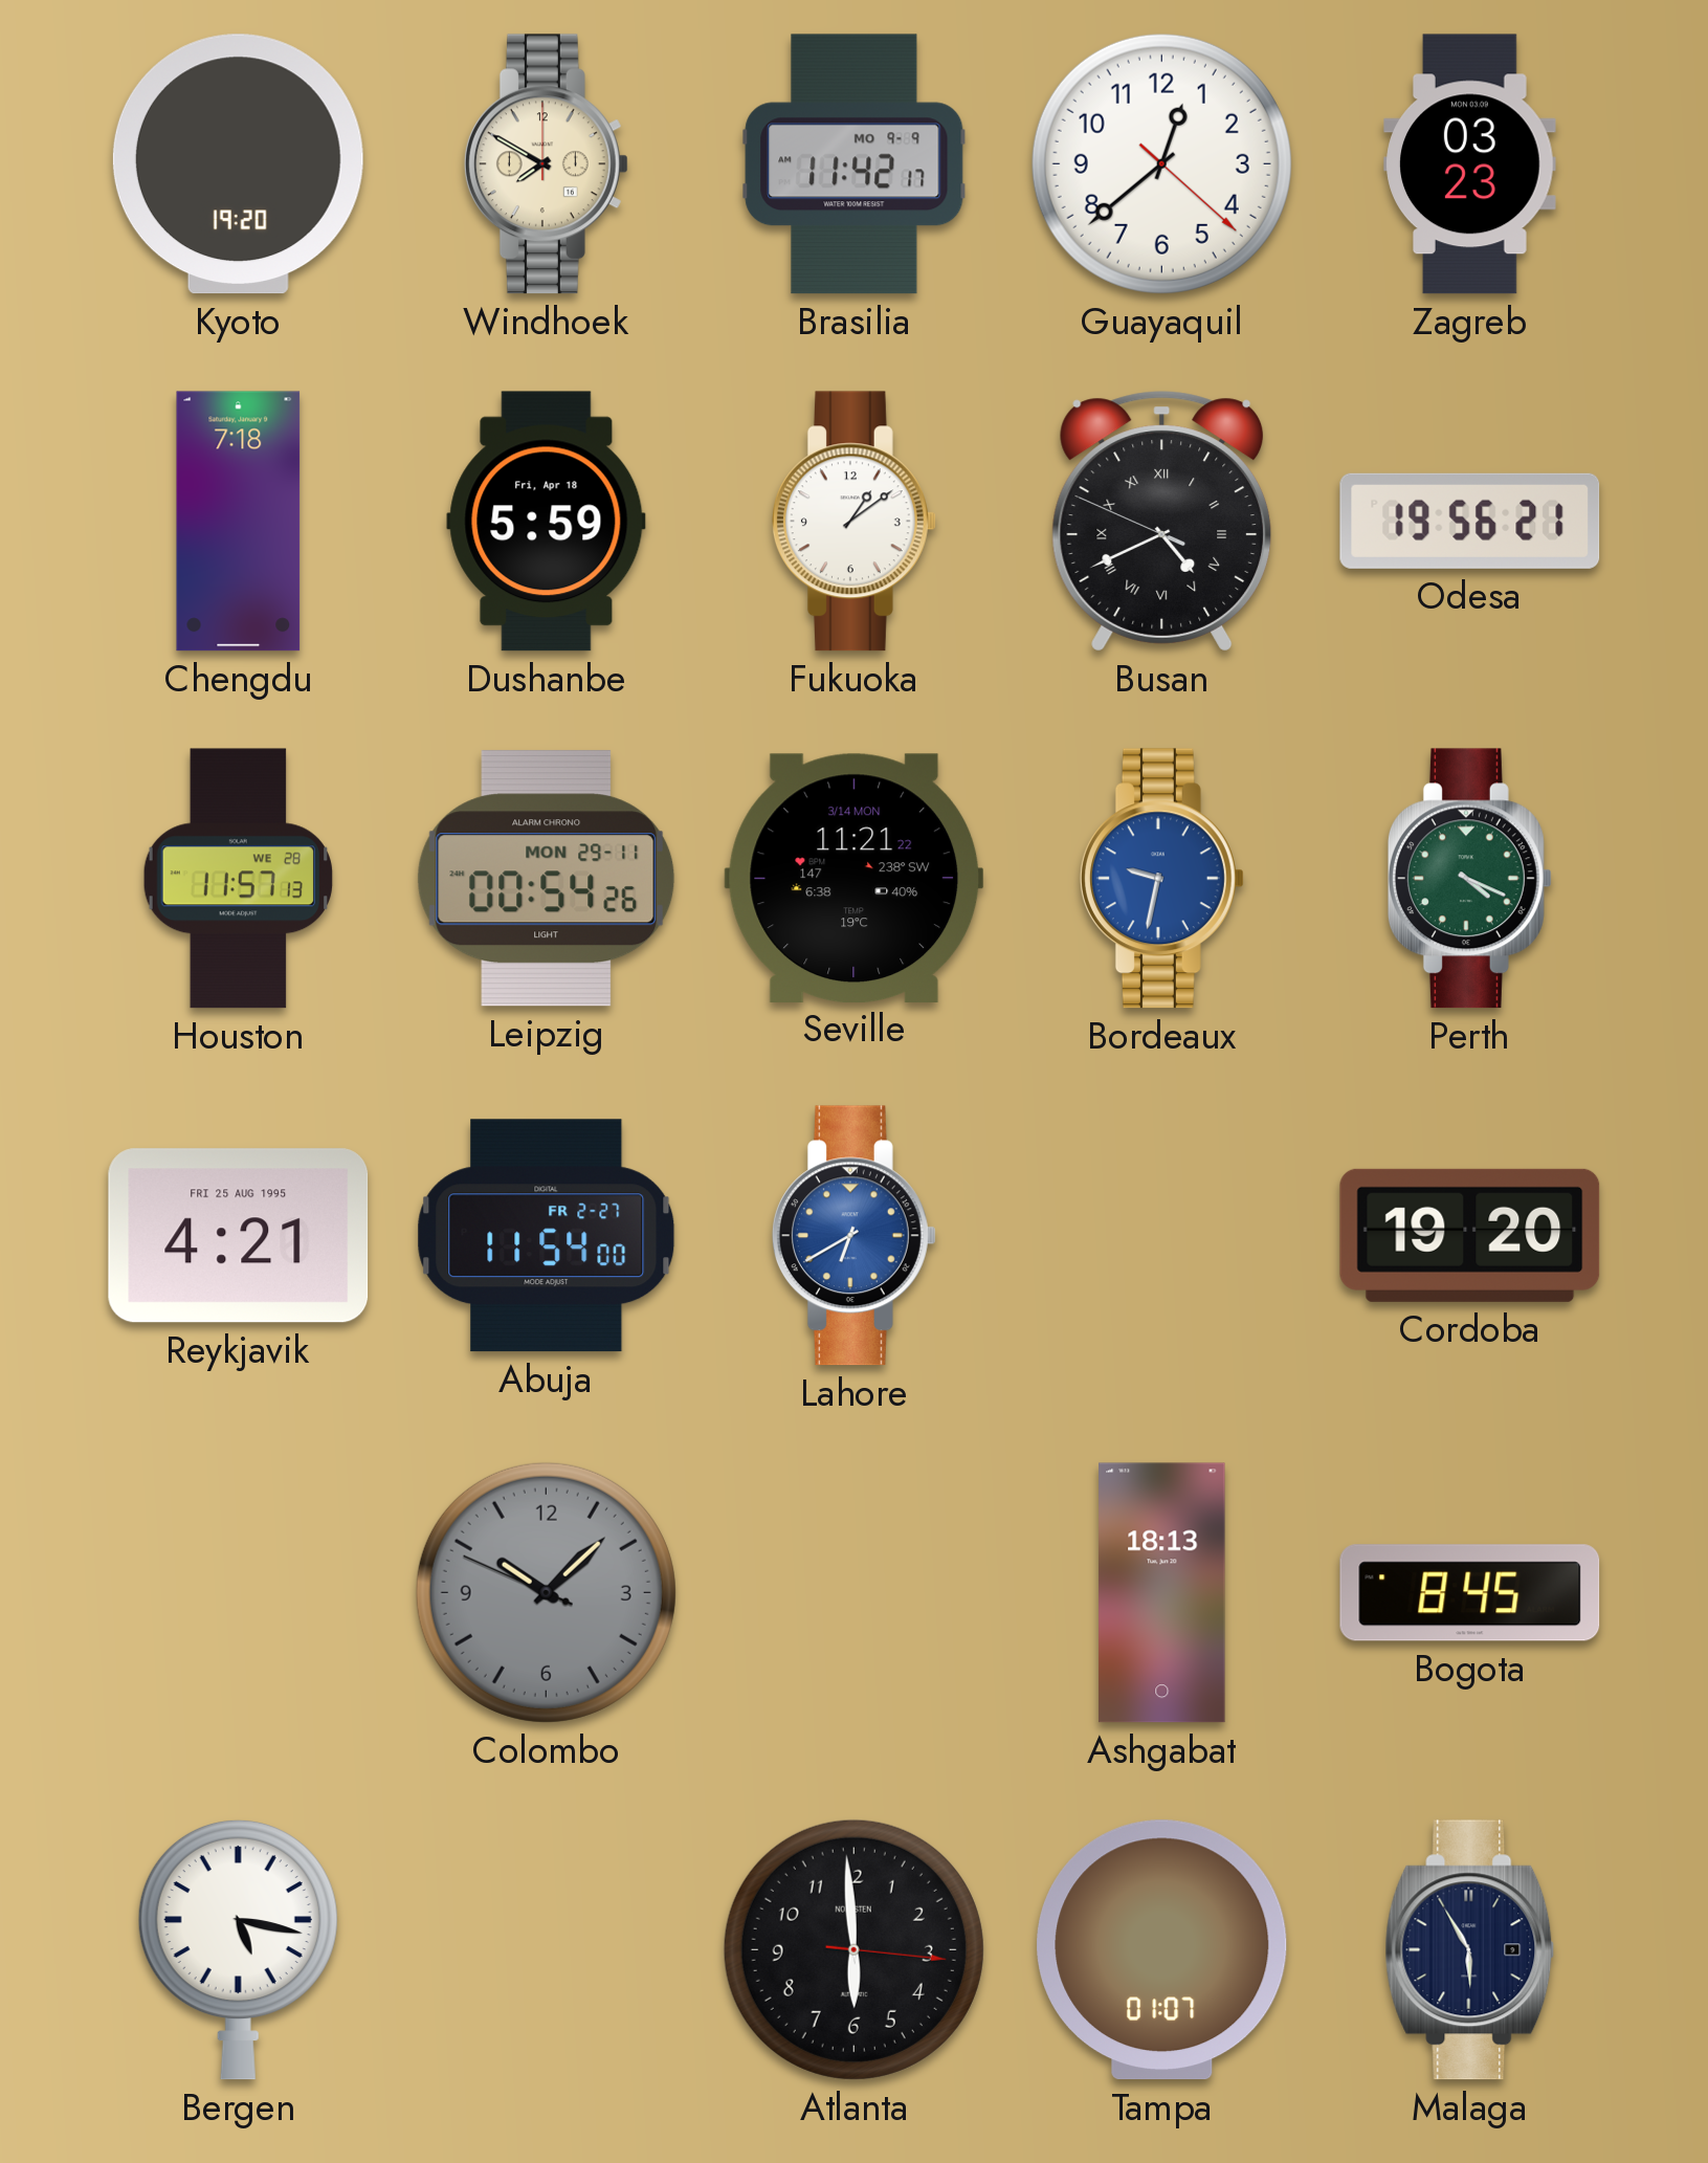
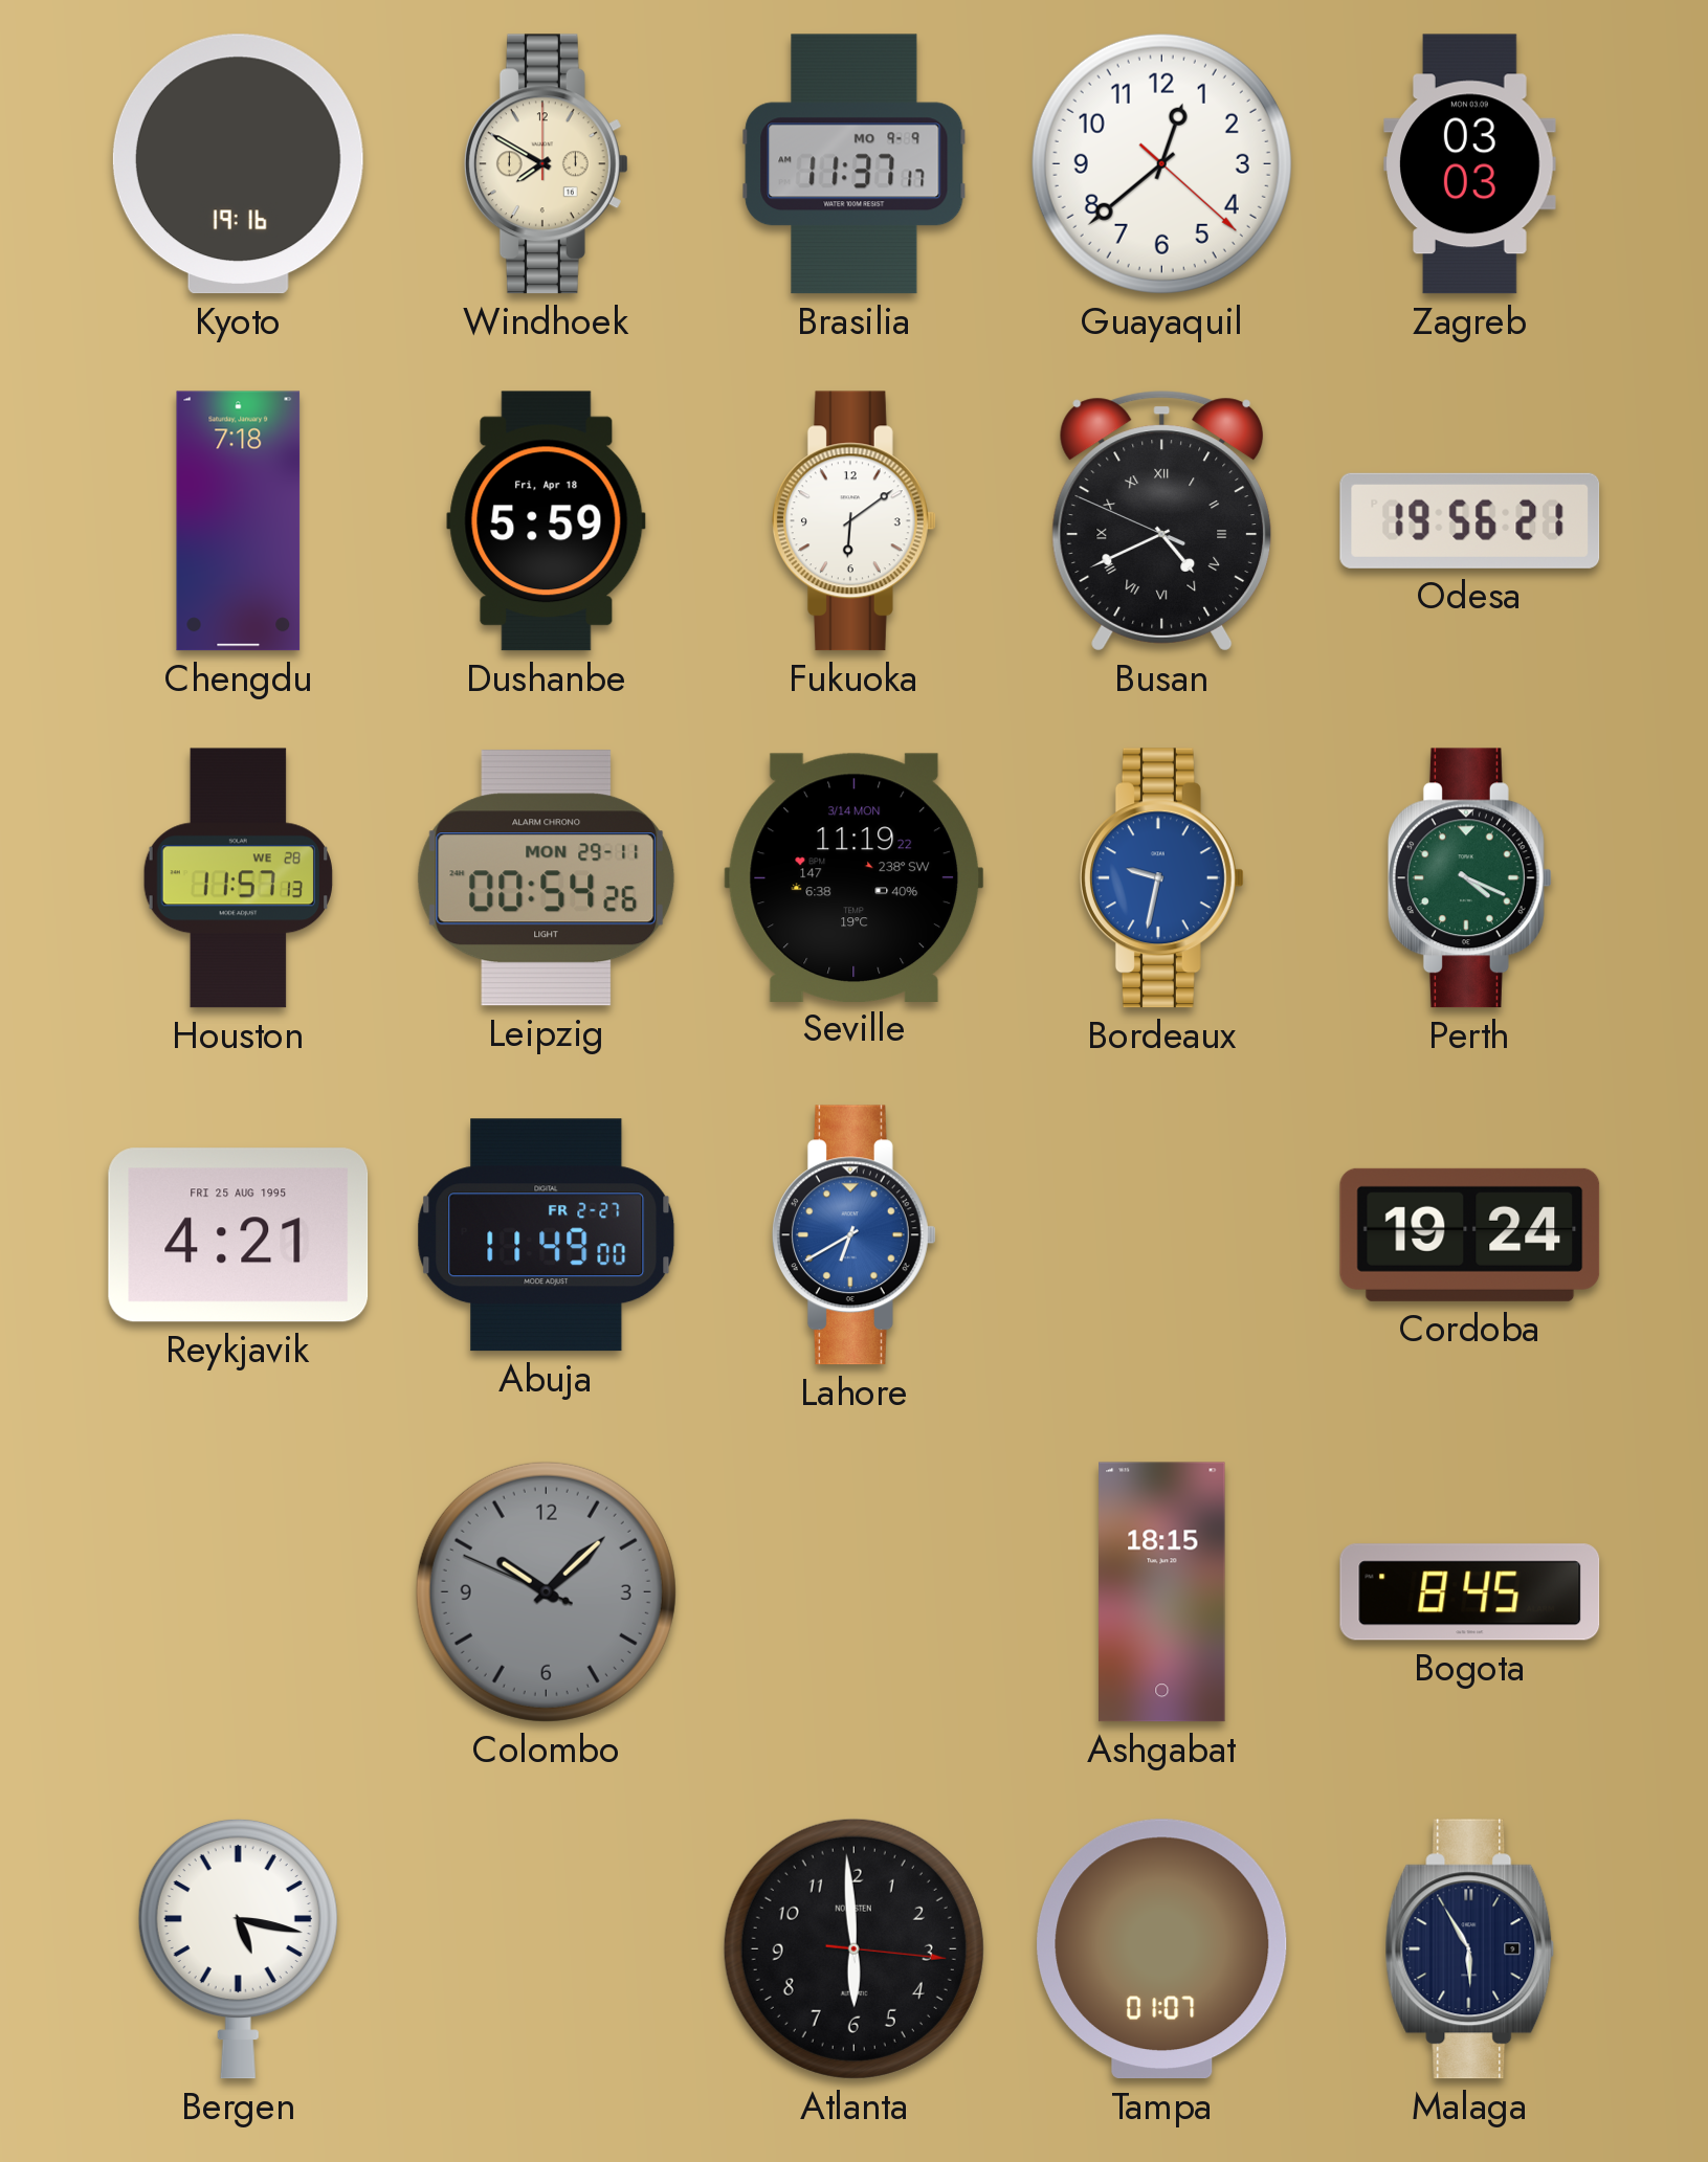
Kyoto: 19:20 -> 19:16 (238, 164)
Brasilia: 11:42 -> 11:37 (855, 164)
Zagreb: 03:23 -> 03:03 (1470, 164)
Fukuoka: 1:09 -> 6:09 (853, 521)
Seville: 11:21 -> 11:19 (855, 877)
Abuja: 11:54 -> 11:49 (547, 1235)
Cordoba: 19:20 -> 19:24 (1470, 1234)
Ashgabat: 18:13 -> 18:15 (1162, 1592)
